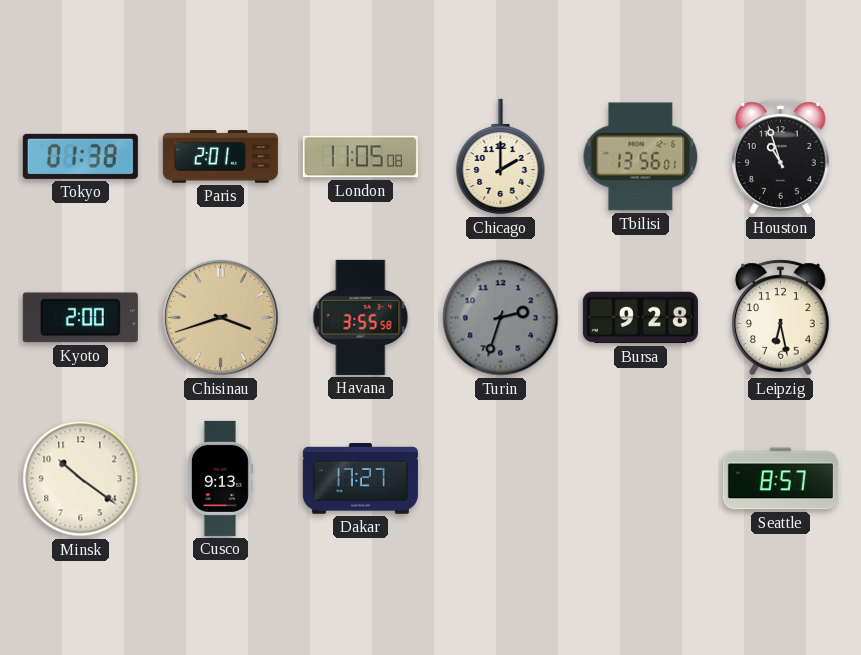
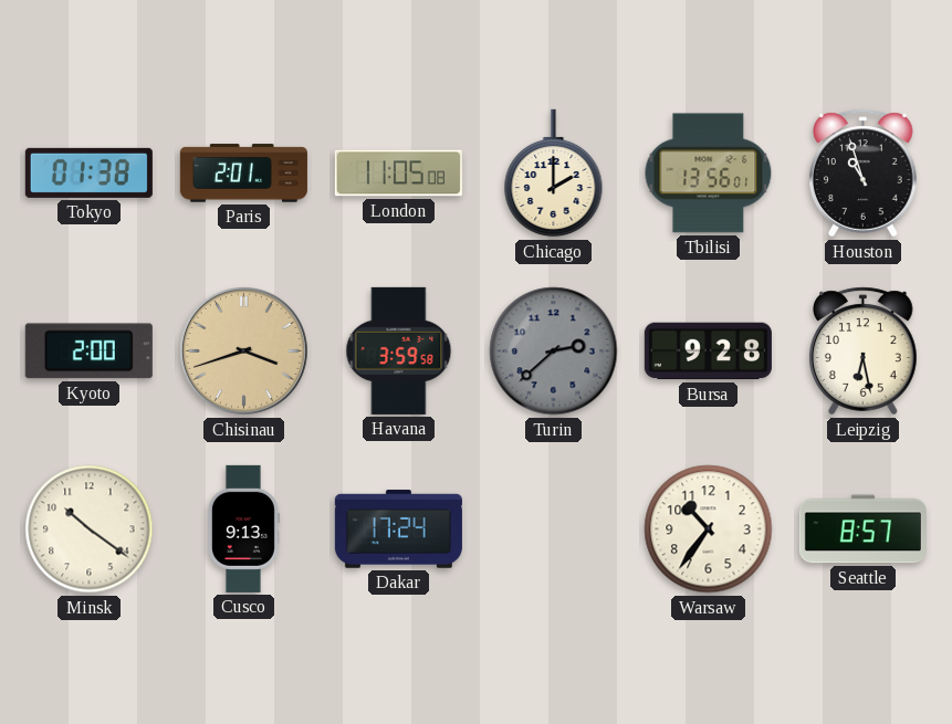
Havana: 3:55 -> 3:59 (399, 350)
Turin: 2:33 -> 2:38 (554, 351)
Dakar: 17:27 -> 17:24 (398, 529)
Warsaw: none -> 10:36 (709, 529)
